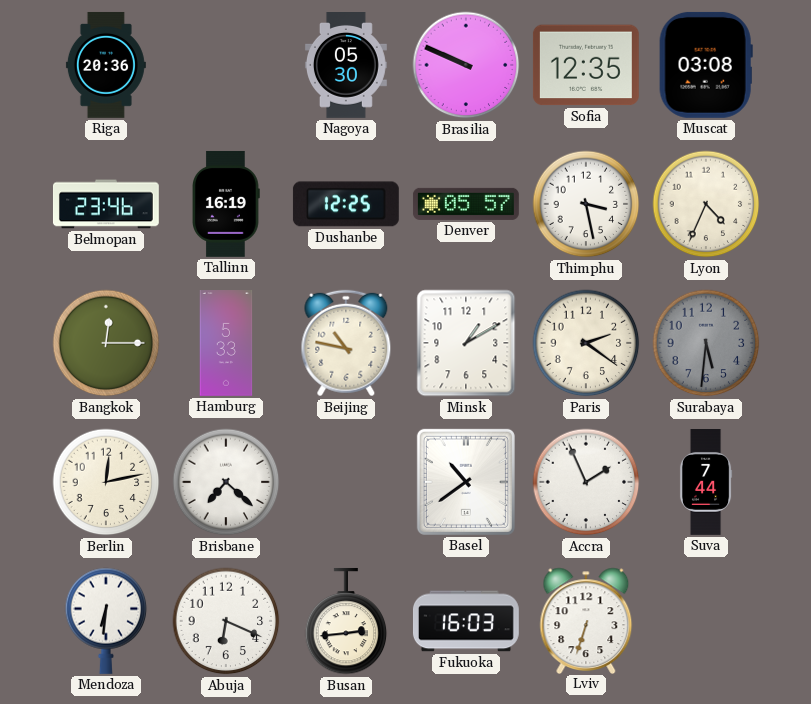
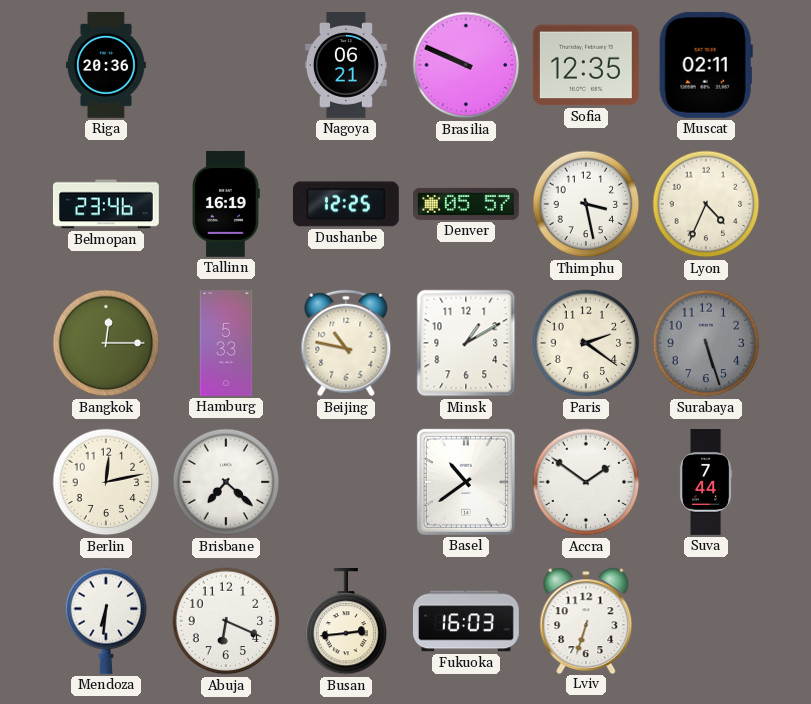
Nagoya: 05:30 -> 06:21 (346, 66)
Muscat: 03:08 -> 02:11 (706, 65)
Surabaya: 5:31 -> 5:27 (706, 343)
Accra: 1:56 -> 1:51 (586, 482)
